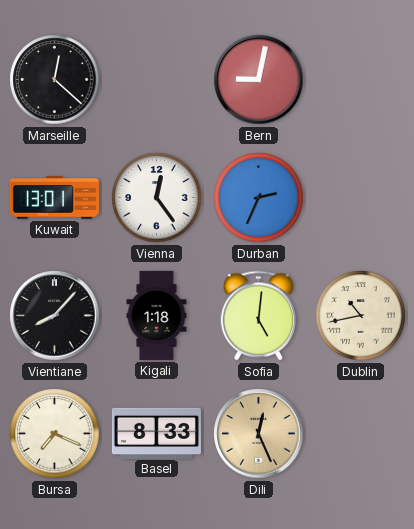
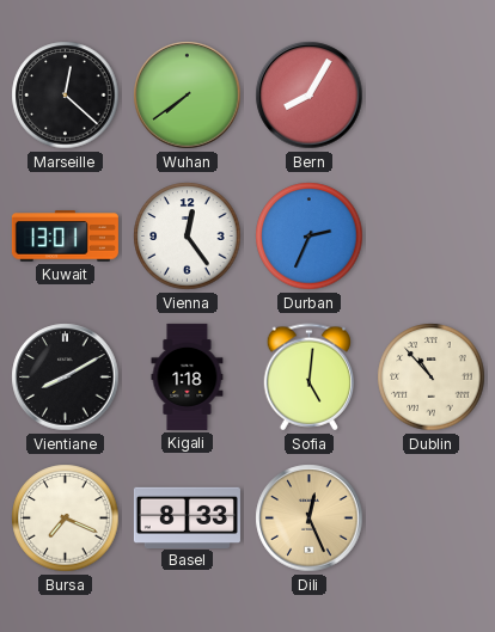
Wuhan: none -> 7:39 (188, 96)
Bern: 9:02 -> 8:05 (310, 96)
Vientiane: 8:07 -> 8:10 (66, 378)
Dublin: 10:43 -> 10:53 (432, 378)
